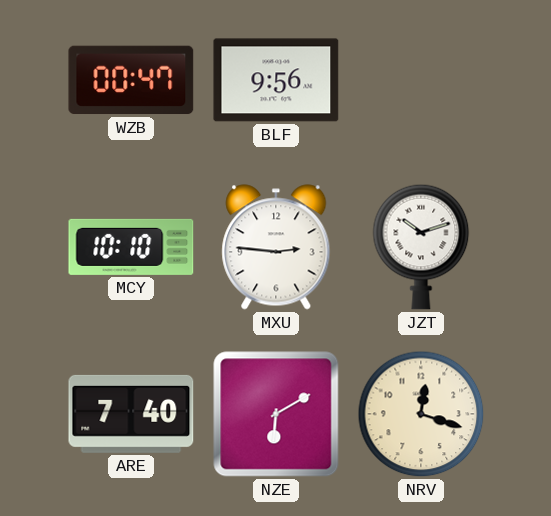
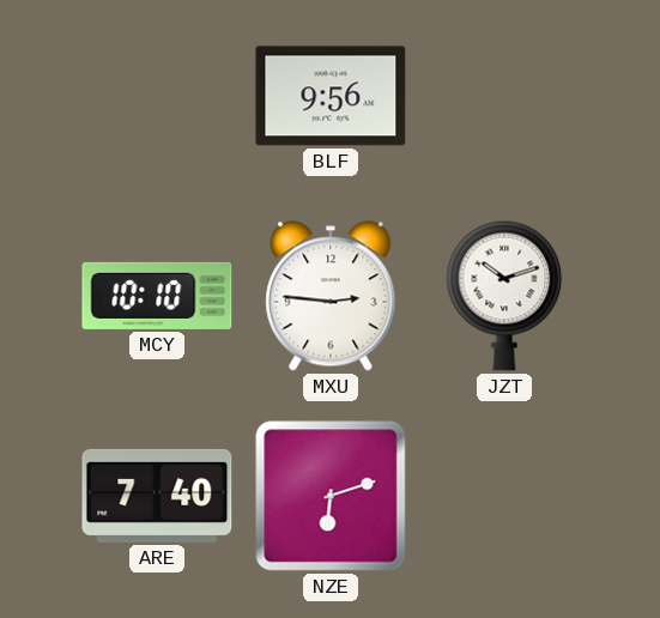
WZB: 00:47 -> none (131, 80)
NZE: 6:10 -> 6:12 (331, 496)
NRV: 12:18 -> none (421, 414)
